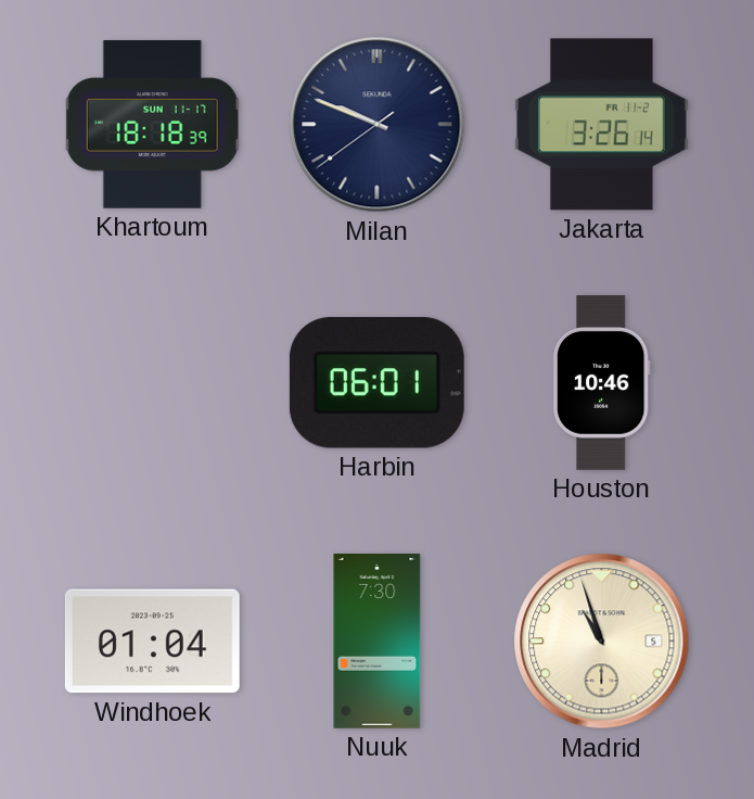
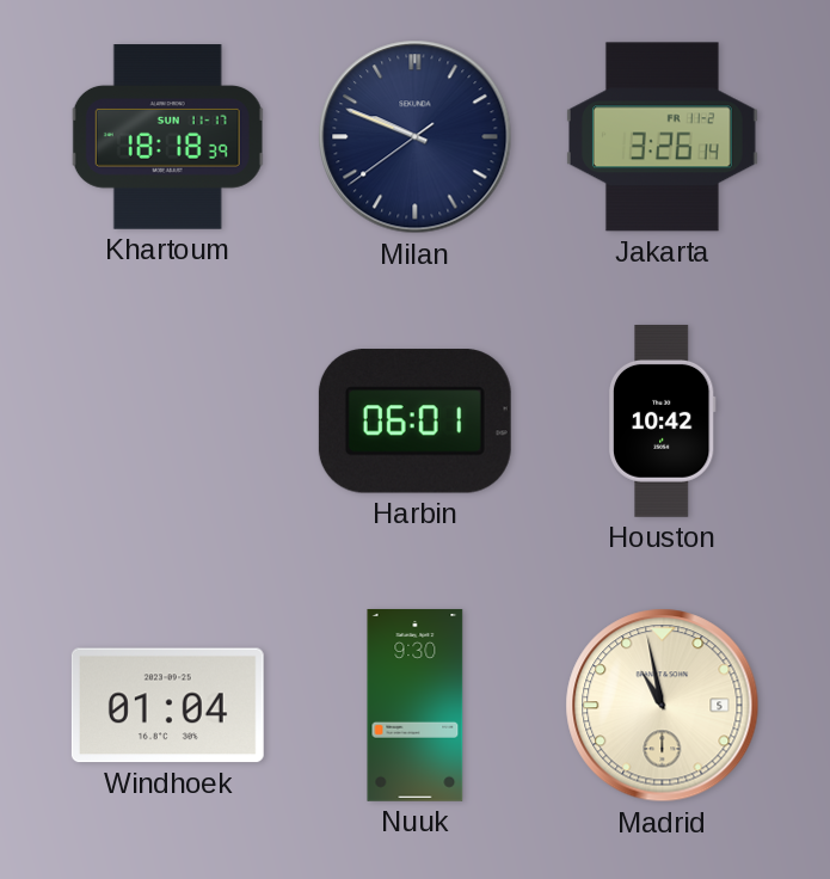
Houston: 10:46 -> 10:42 (662, 420)
Nuuk: 7:30 -> 9:30 (416, 706)
Madrid: 10:57 -> 10:58 (663, 706)
